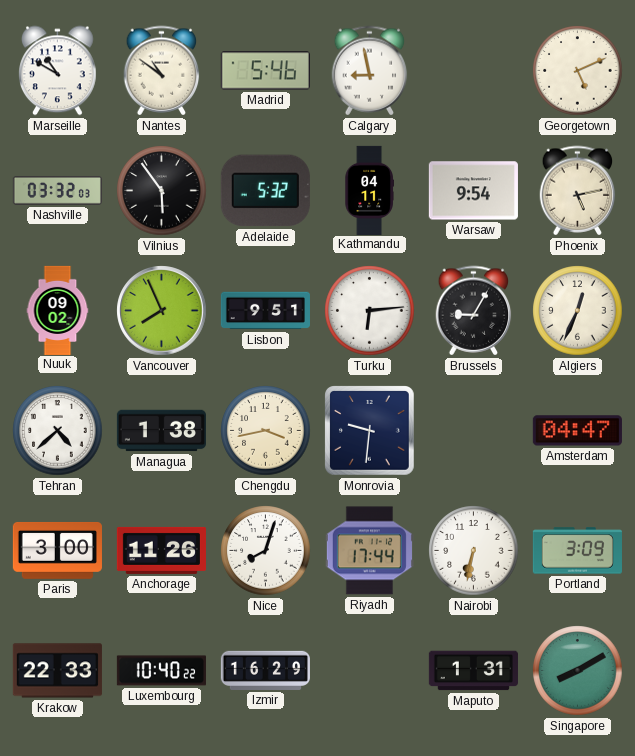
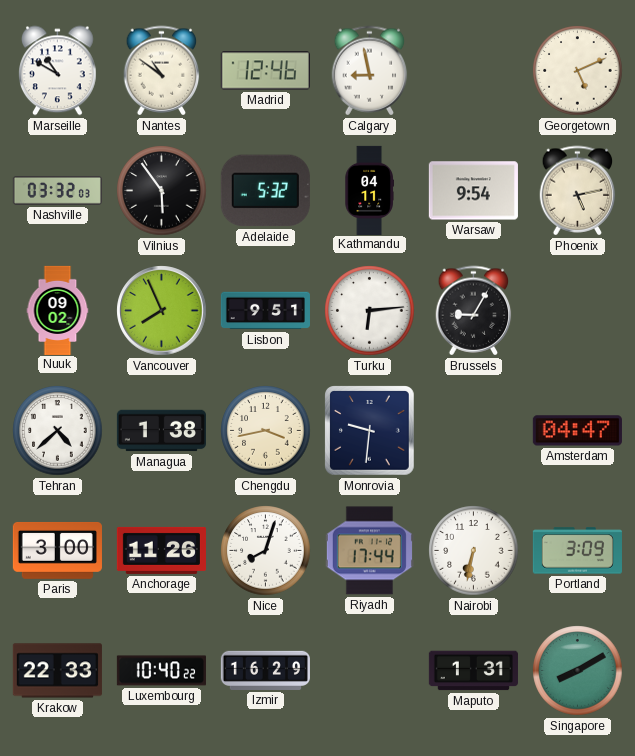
Madrid: 5:46 -> 12:46 (265, 71)
Algiers: 12:34 -> none (578, 311)
